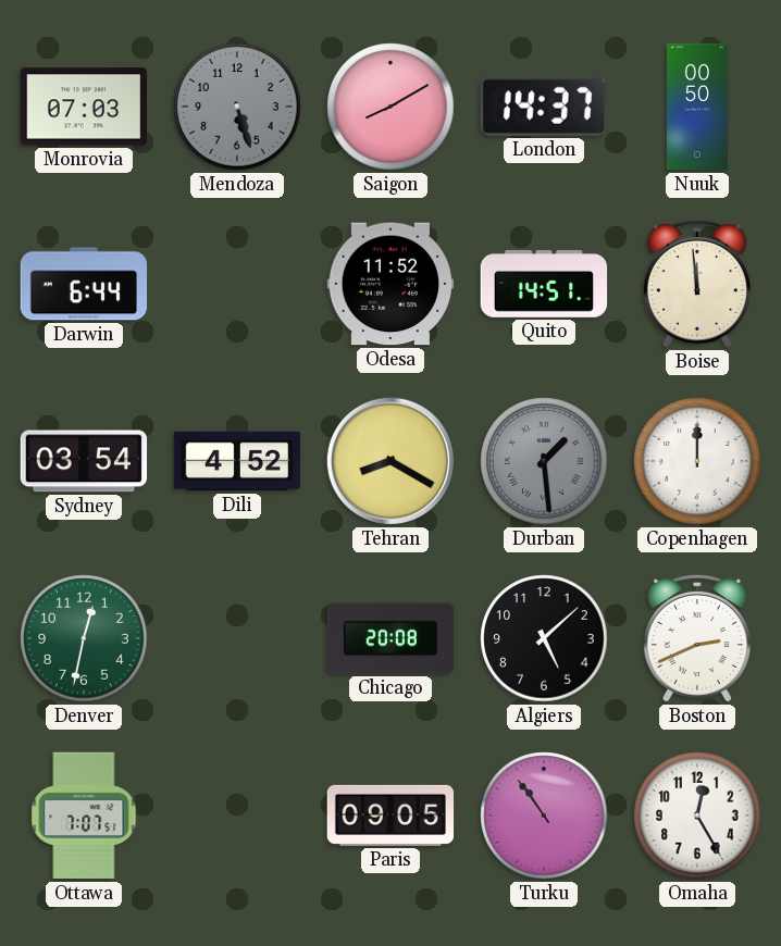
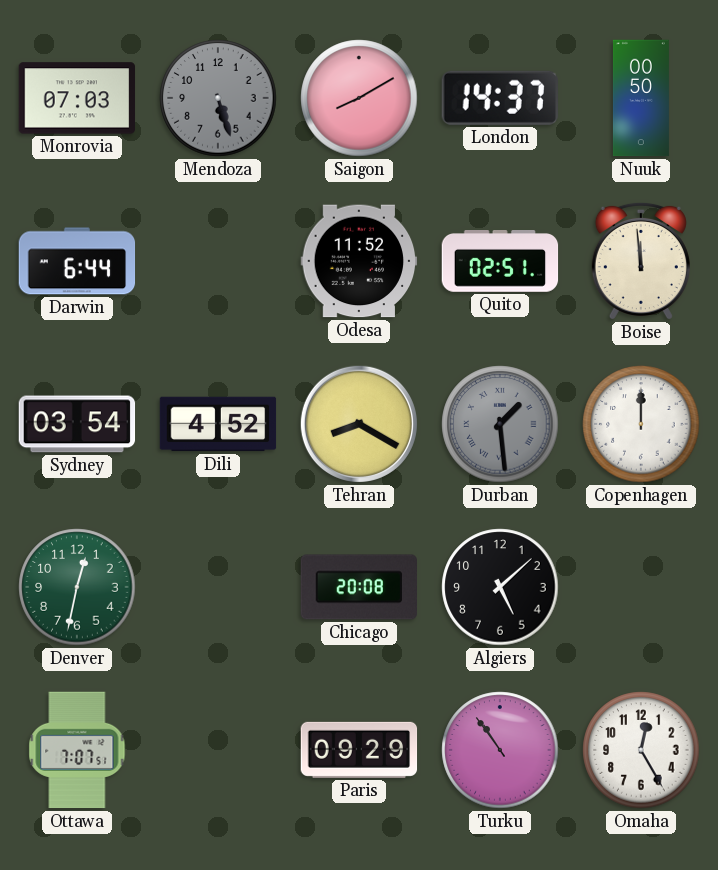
Quito: 14:51 -> 02:51 (500, 262)
Boston: 2:41 -> none (697, 638)
Paris: 09:05 -> 09:29 (359, 750)
